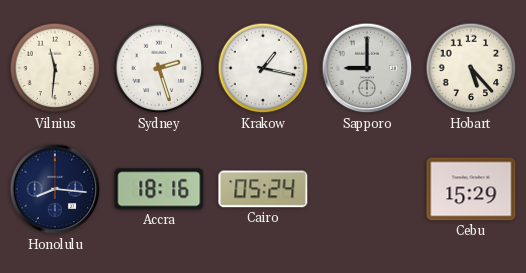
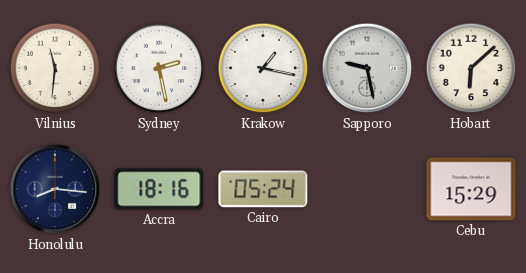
Sydney: 2:27 -> 2:28 (159, 68)
Sapporo: 9:00 -> 9:28 (367, 68)
Hobart: 5:23 -> 6:08 (471, 68)
